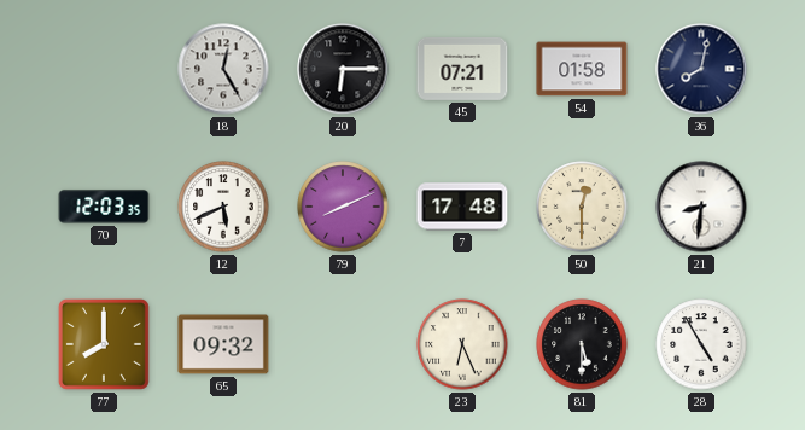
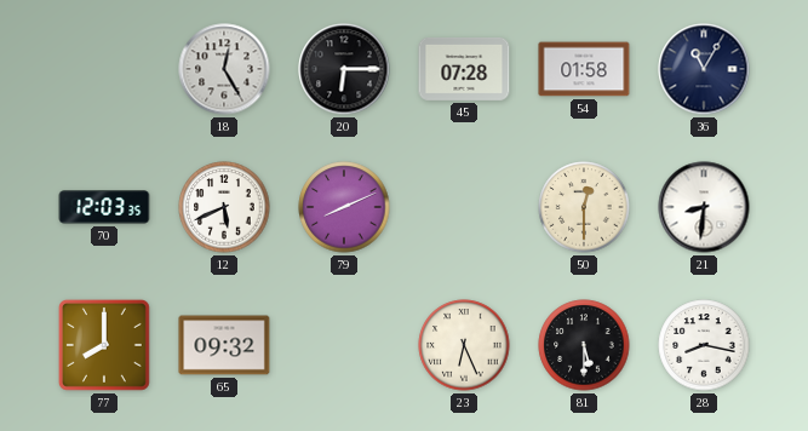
45: 07:21 -> 07:28 (464, 69)
36: 8:02 -> 11:05 (704, 69)
7: 17:48 -> none (462, 207)
28: 4:55 -> 8:17 (704, 345)
